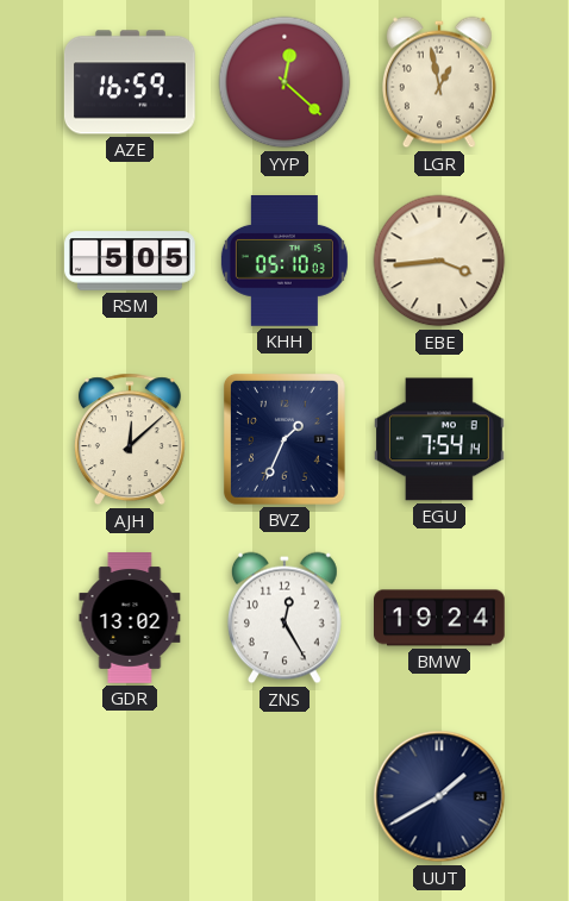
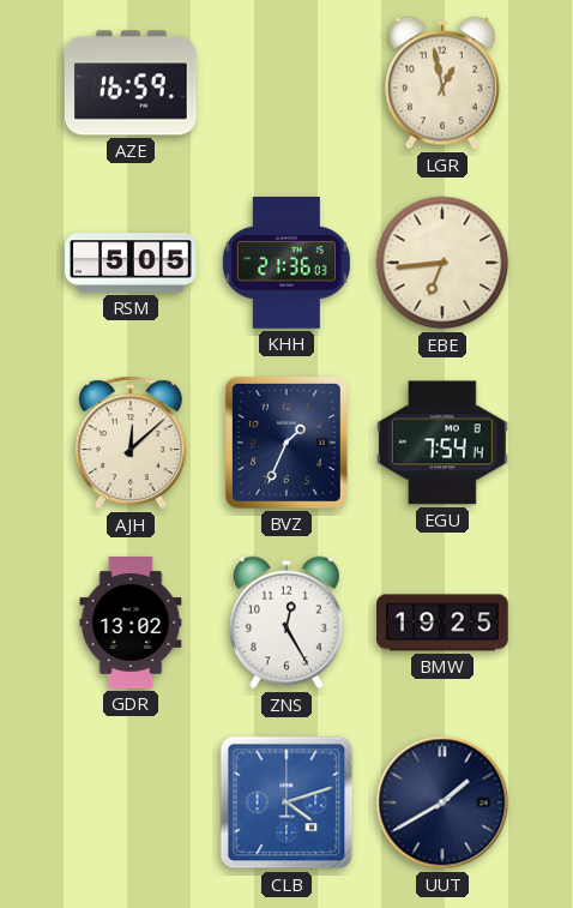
YYP: 12:22 -> none (284, 82)
KHH: 05:10 -> 21:36 (286, 264)
EBE: 3:44 -> 6:44 (442, 263)
BMW: 19:24 -> 19:25 (444, 623)
CLB: none -> 4:12 (286, 802)
